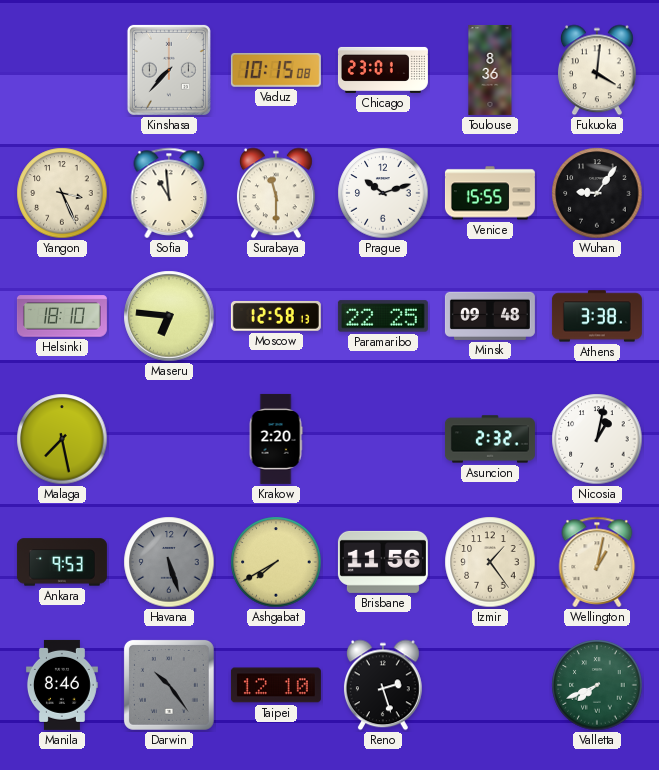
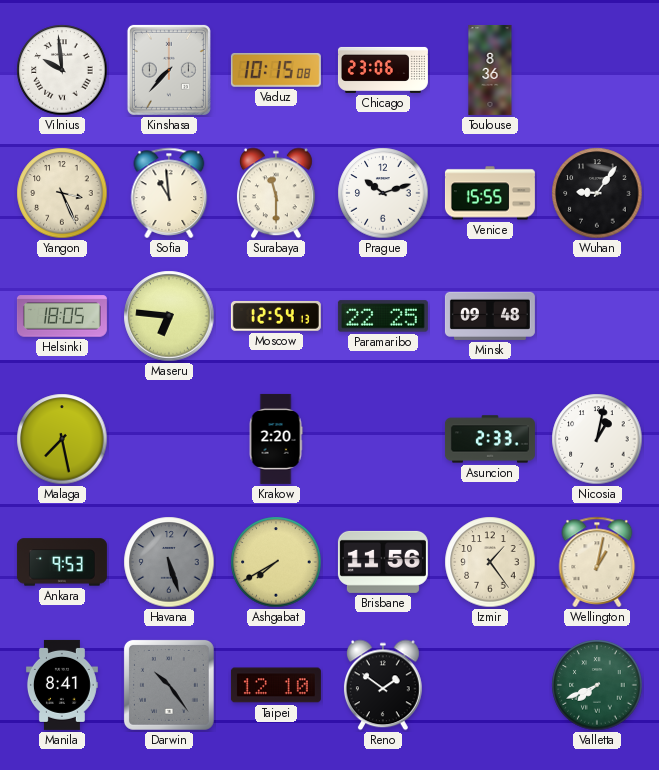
Vilnius: none -> 9:59 (62, 70)
Chicago: 23:01 -> 23:06 (383, 70)
Fukuoka: 4:01 -> none (597, 70)
Helsinki: 18:10 -> 18:05 (62, 316)
Moscow: 12:58 -> 12:54 (276, 316)
Athens: 3:38 -> none (597, 316)
Asuncion: 2:32 -> 2:33 (490, 439)
Manila: 8:46 -> 8:41 (62, 685)
Reno: 2:27 -> 1:51 (383, 685)
